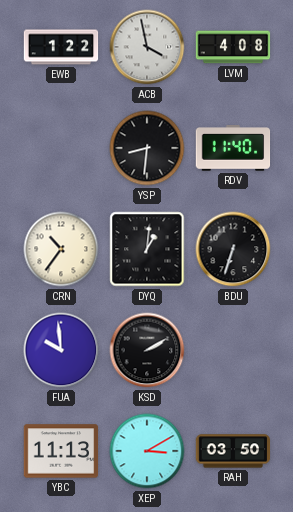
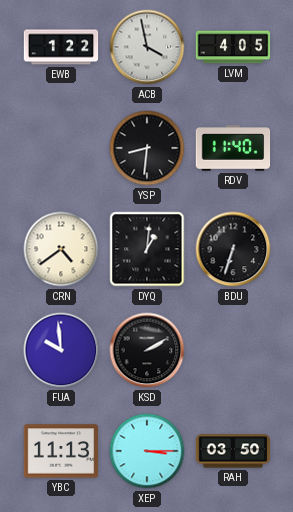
LVM: 4:08 -> 4:05 (233, 47)
CRN: 10:36 -> 4:39 (61, 249)
XEP: 3:10 -> 3:15 (147, 451)
